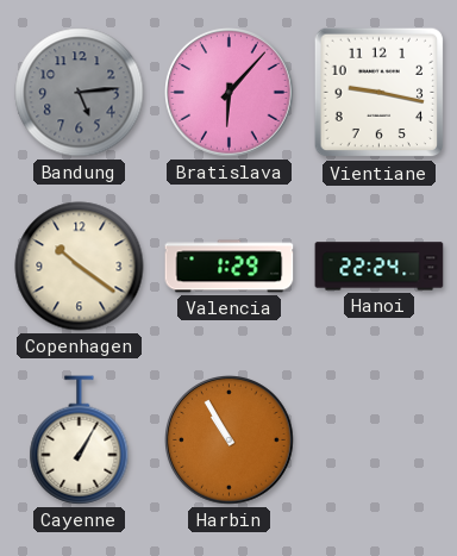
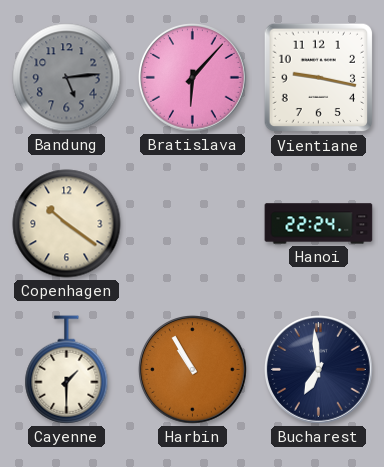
Valencia: 1:29 -> none (230, 267)
Cayenne: 1:05 -> 1:30 (67, 370)
Bucharest: none -> 6:59 (319, 370)
